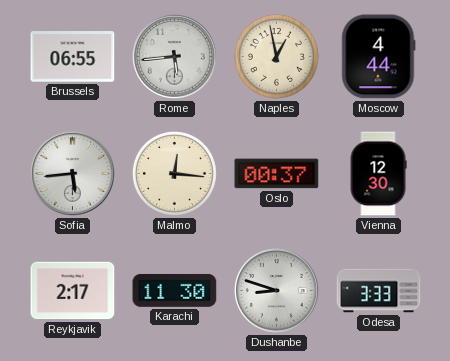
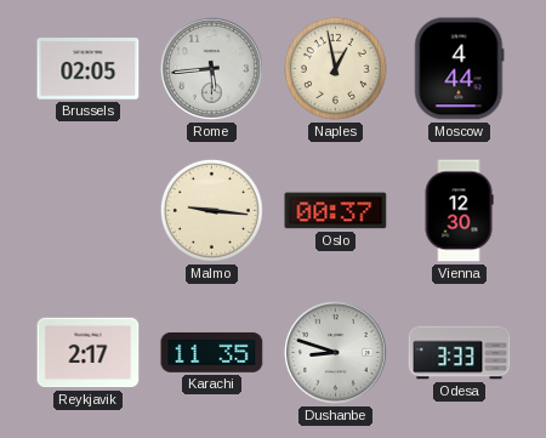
Brussels: 06:55 -> 02:05 (89, 69)
Sofia: 5:44 -> none (73, 174)
Malmo: 12:16 -> 9:16 (211, 210)
Karachi: 11:30 -> 11:35 (212, 352)
